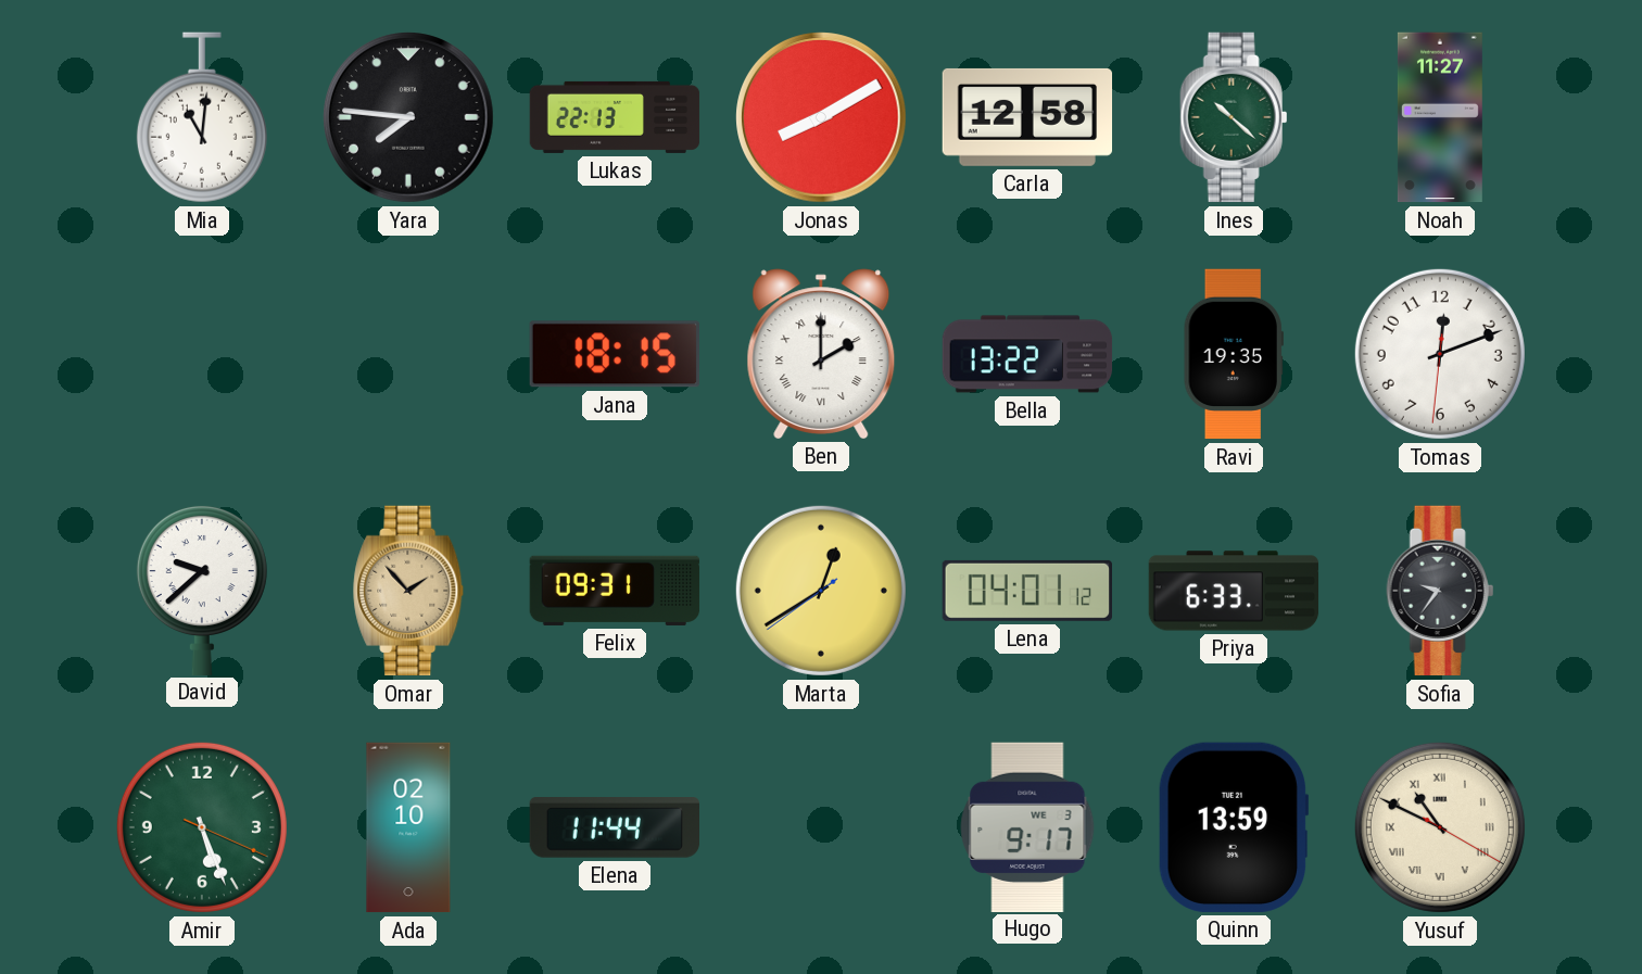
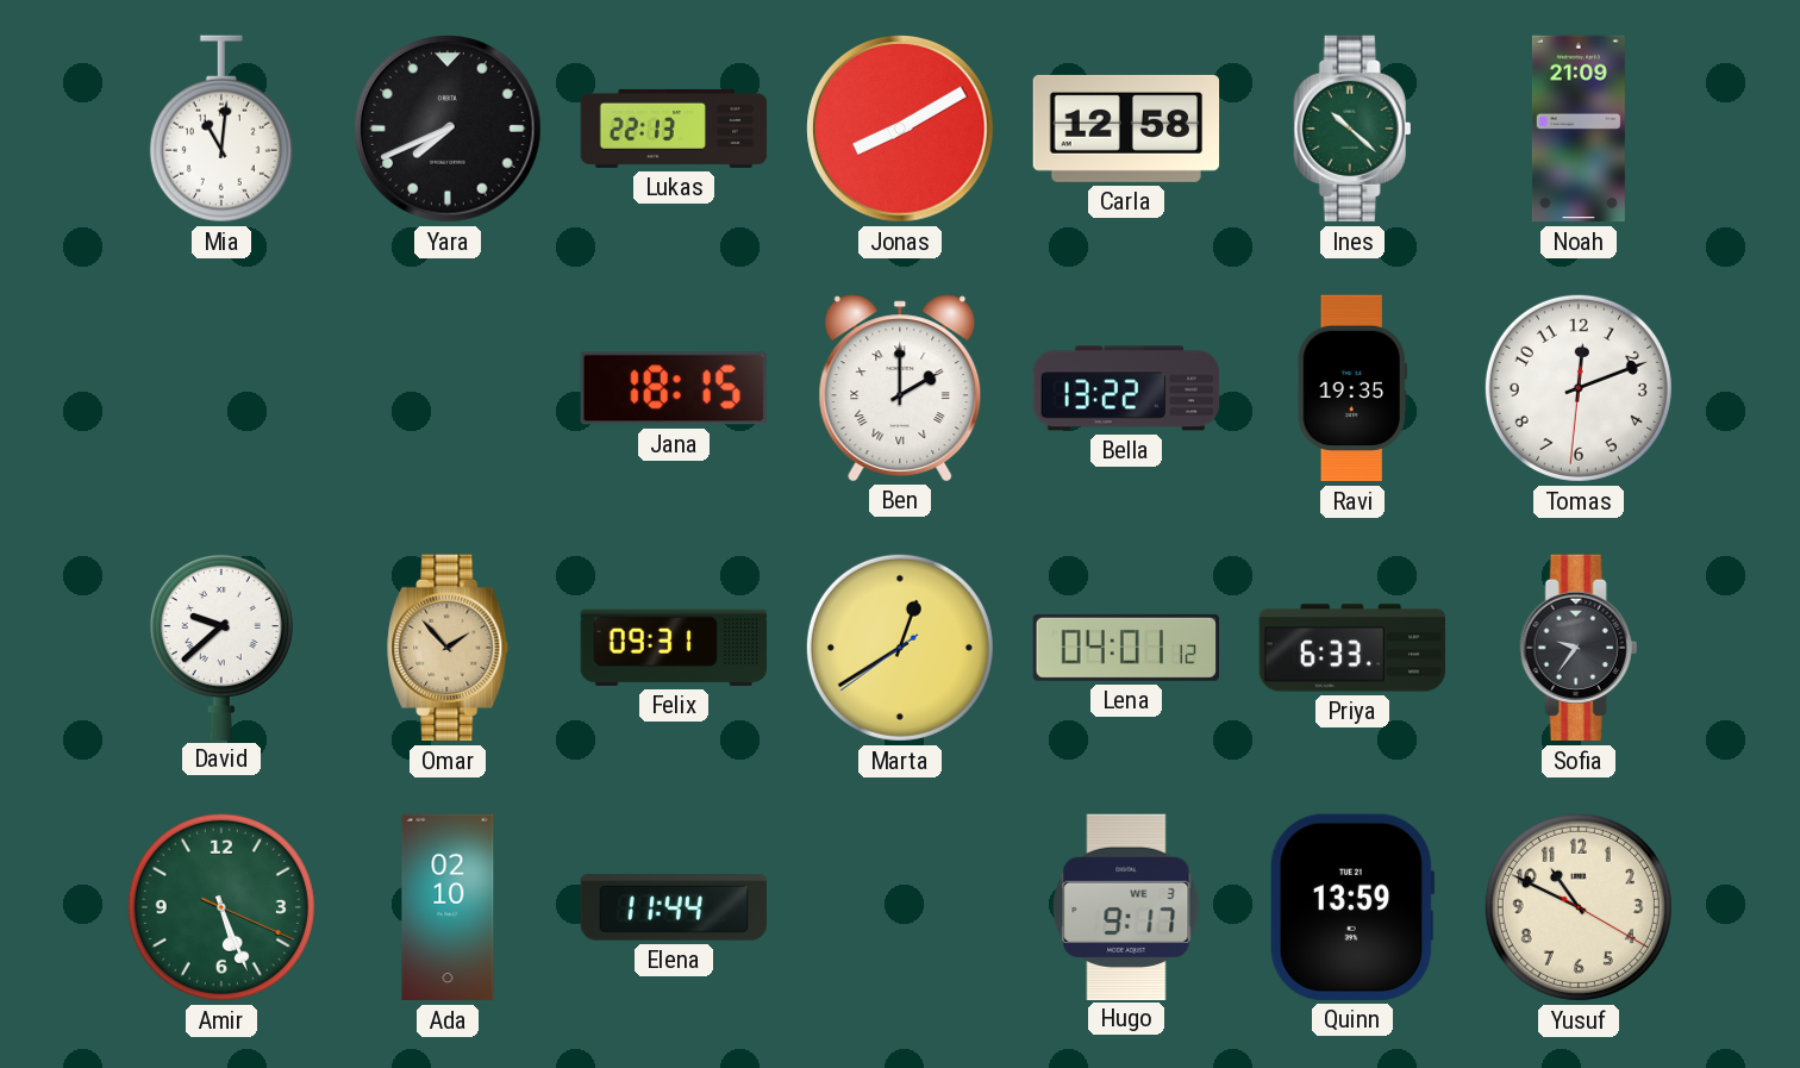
Yara: 7:46 -> 7:41 (448, 129)
Noah: 11:27 -> 21:09 (1579, 129)
Yusuf numerals: Roman -> Arabic (1579, 907)
